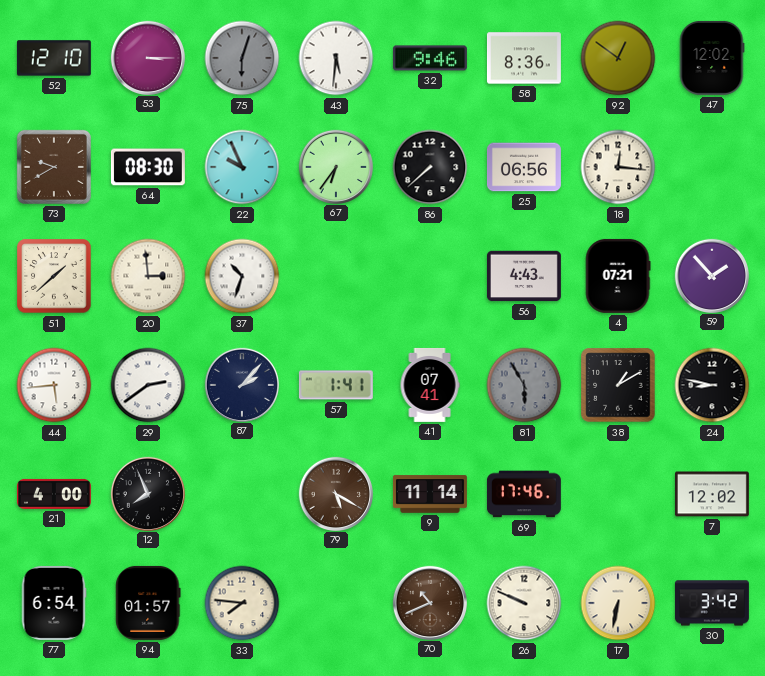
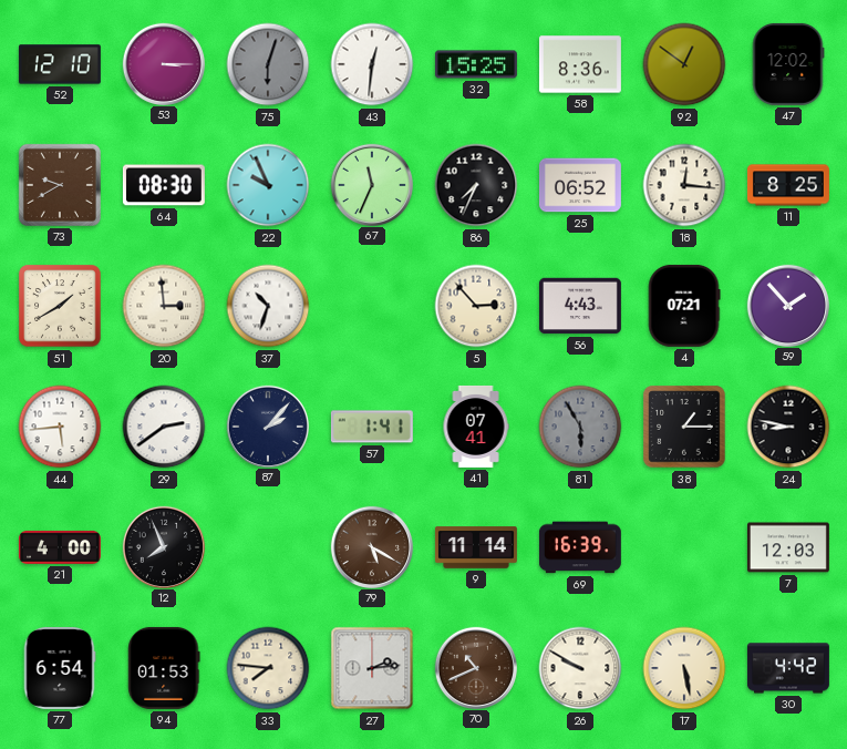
43: 5:31 -> 12:31 (372, 64)
32: 9:46 -> 15:25 (476, 64)
67: 6:36 -> 11:34 (371, 184)
86: 7:38 -> 7:34 (476, 185)
25: 06:56 -> 06:52 (580, 185)
11: none -> 8:25 (788, 185)
51: 1:38 -> 1:40 (60, 306)
5: none -> 2:53 (476, 306)
38: 1:10 -> 1:15 (684, 427)
69: 17:46 -> 16:39 (580, 547)
7: 12:02 -> 12:03 (788, 547)
94: 01:57 -> 01:53 (164, 668)
27: none -> 2:14 (372, 668)
26: 9:49 -> 9:50 (580, 668)
17: 6:32 -> 5:28 (684, 668)
30: 3:42 -> 4:42 (788, 668)
